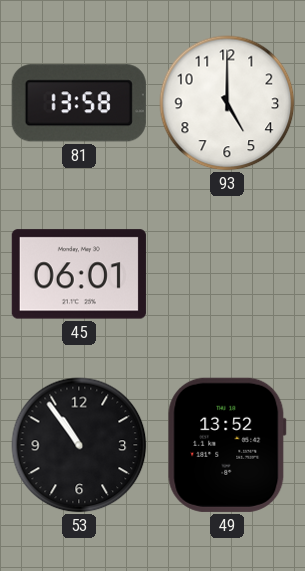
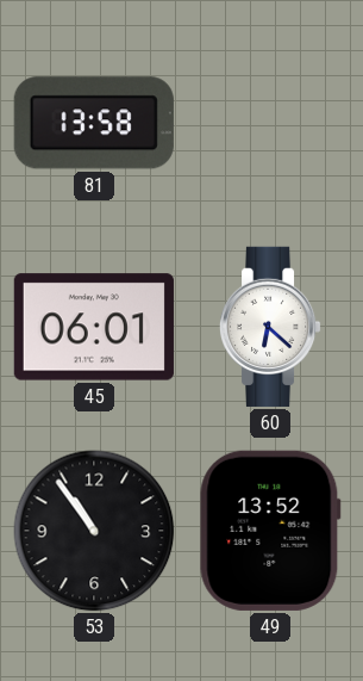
93: 5:00 -> none (227, 103)
60: none -> 6:22 (270, 327)
